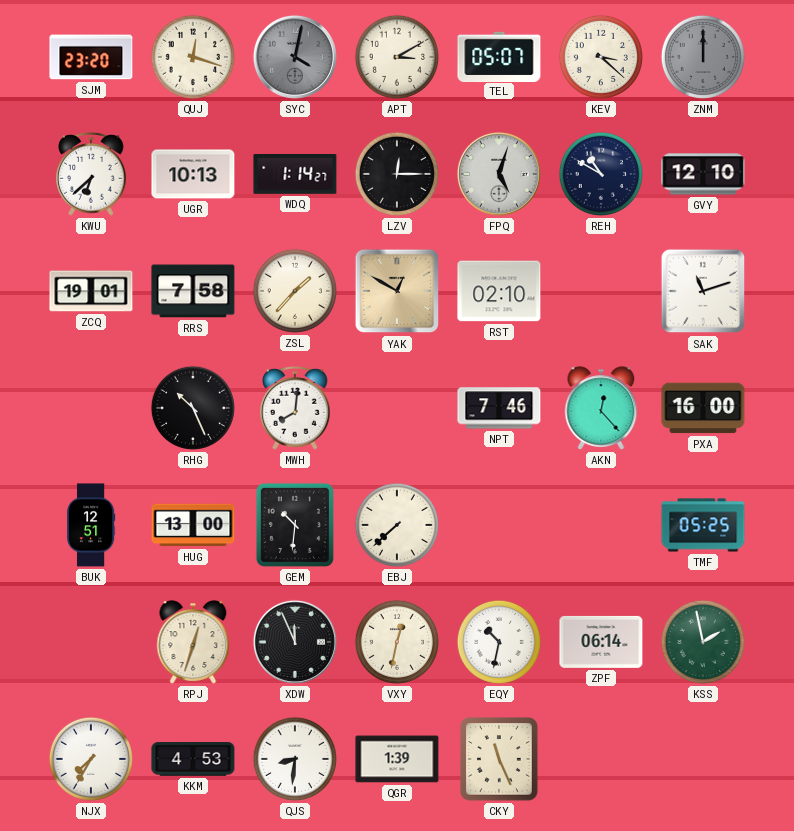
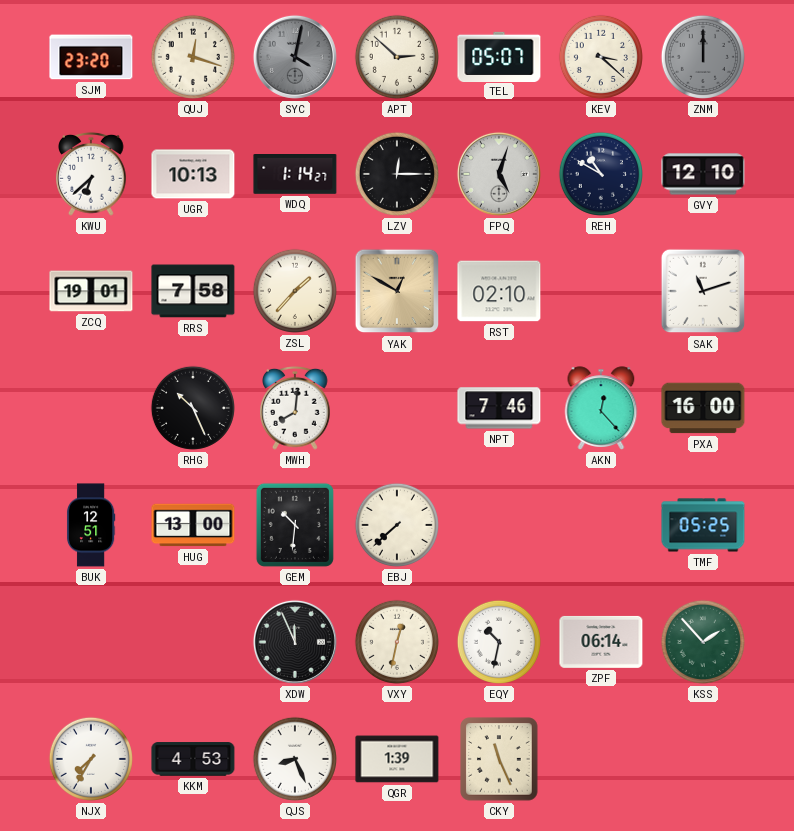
APT: 3:10 -> 2:52 (397, 57)
RPJ: 12:33 -> none (193, 642)
KSS: 1:58 -> 1:53 (703, 642)
QJS: 8:31 -> 8:26 (295, 759)
